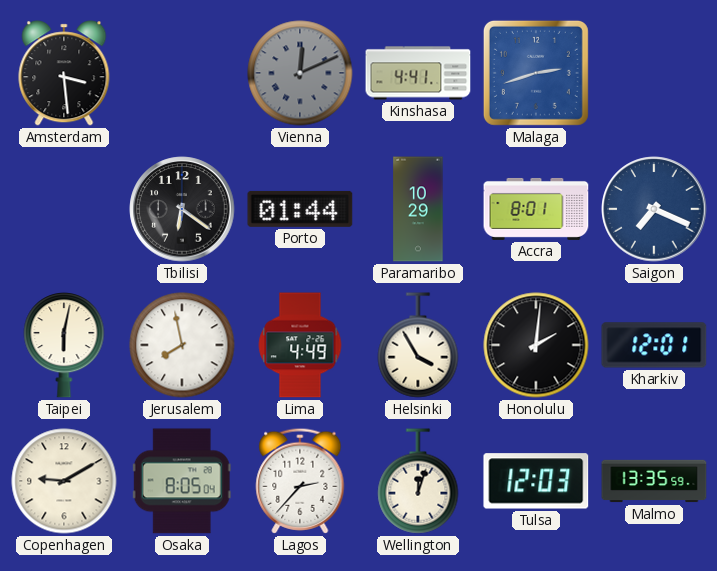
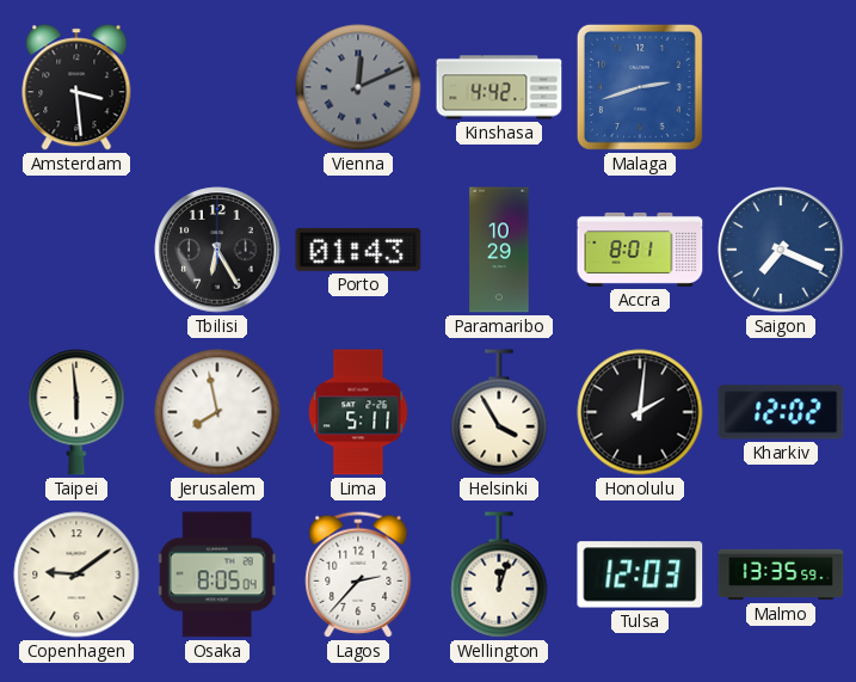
Kinshasa: 4:41 -> 4:42 (499, 87)
Tbilisi: 6:21 -> 6:25 (217, 250)
Porto: 01:44 -> 01:43 (358, 250)
Taipei: 6:02 -> 5:59 (76, 412)
Lima: 4:49 -> 5:11 (358, 412)
Kharkiv: 12:01 -> 12:02 (781, 412)
Copenhagen: 9:10 -> 9:09 (76, 575)
